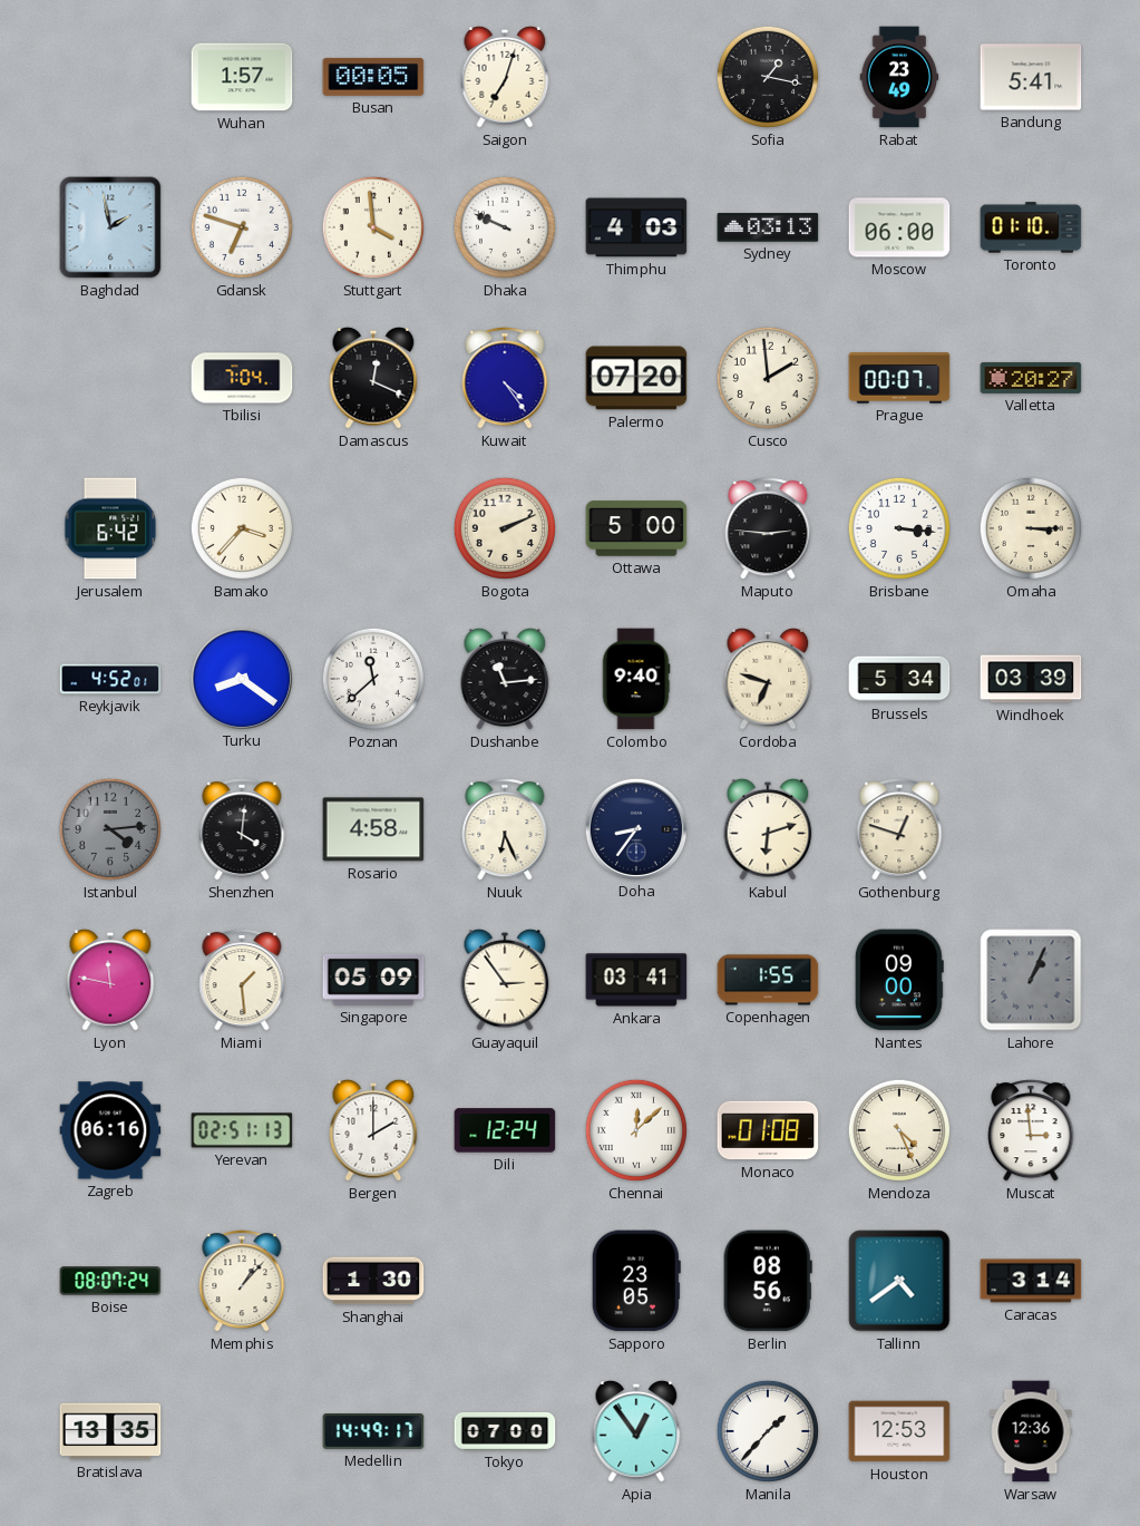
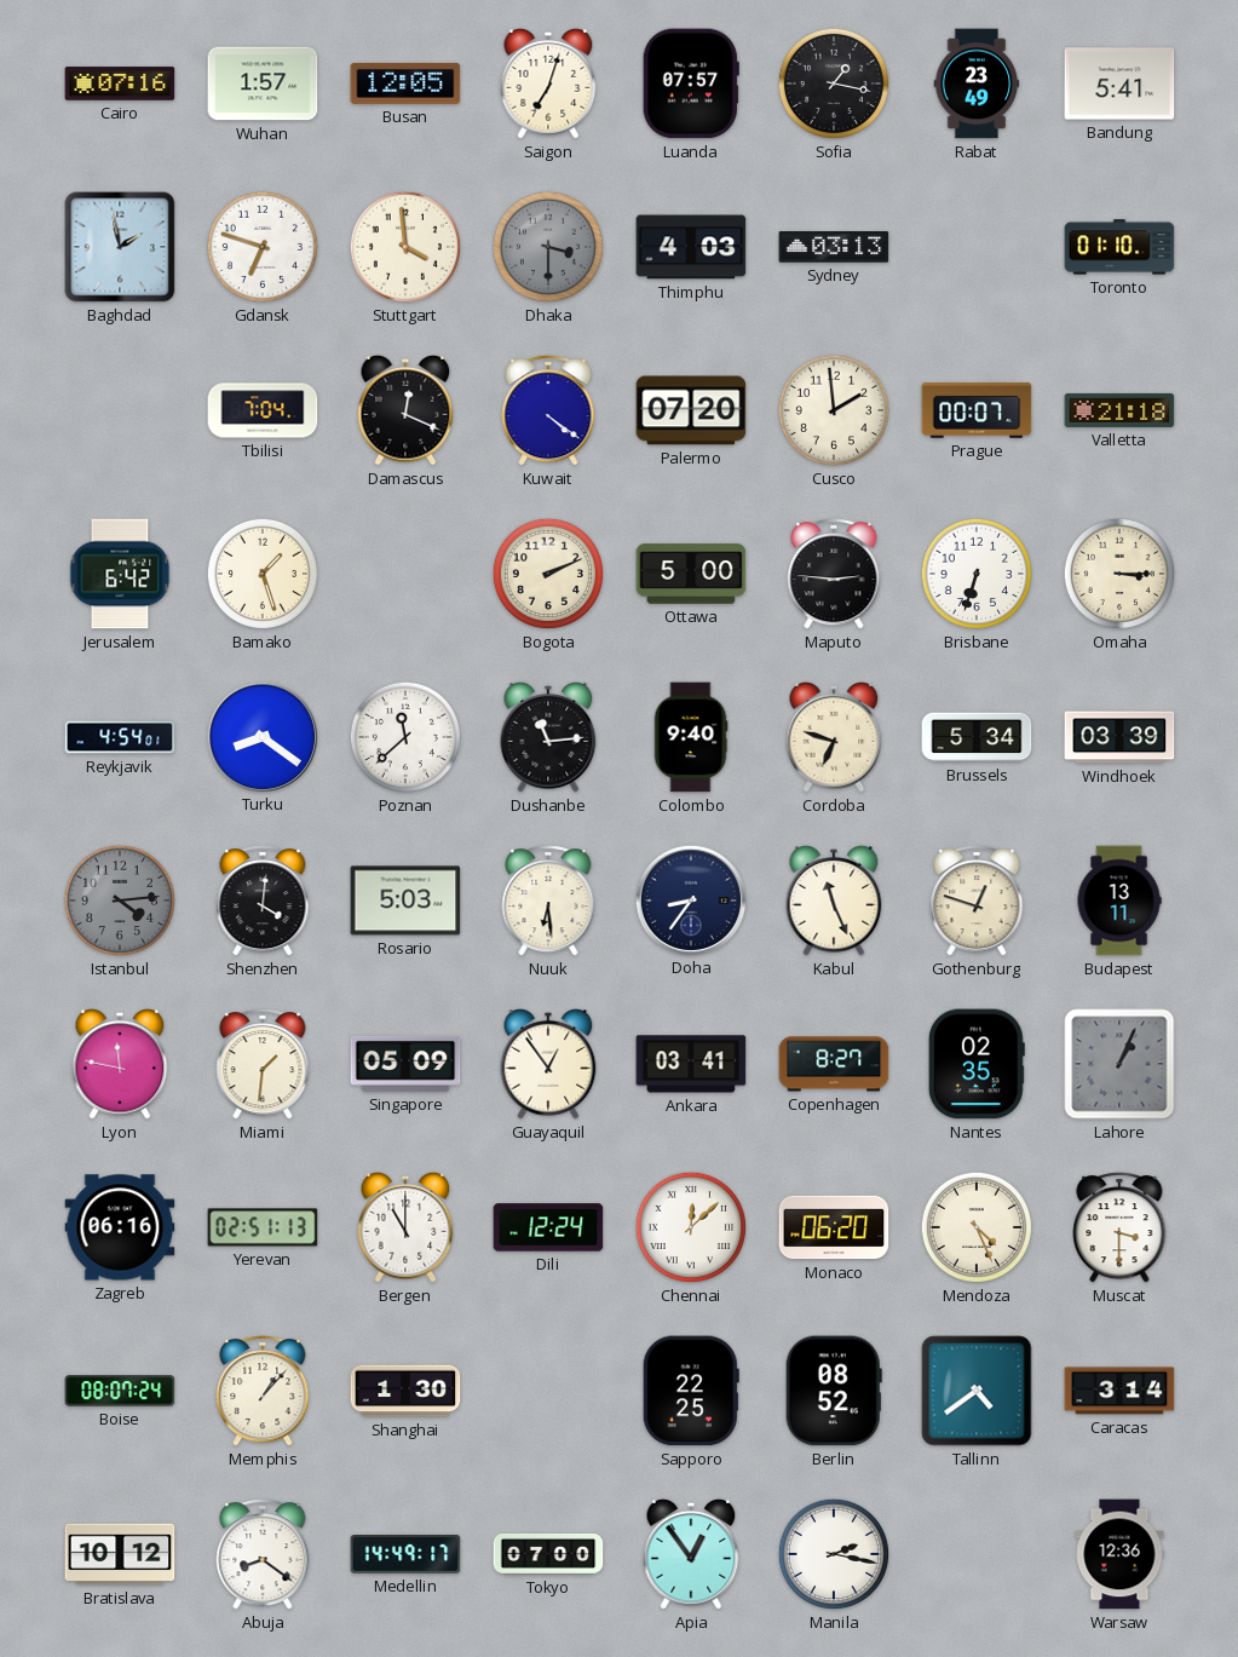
Cairo: none -> 07:16 (120, 84)
Busan: 00:05 -> 12:05 (405, 84)
Luanda: none -> 07:57 (691, 84)
Dhaka: 9:49 -> 3:30 (548, 247)
Dhaka dial: white -> grey (548, 247)
Moscow: 06:00 -> none (899, 227)
Kuwait: 4:24 -> 4:21 (548, 410)
Valletta: 20:27 -> 21:18 (1119, 410)
Bamako: 3:37 -> 1:27 (263, 574)
Brisbane: 3:16 -> 6:33 (977, 574)
Reykjavik: 4:52 -> 4:54 (120, 737)
Rosario: 4:58 -> 5:03 (405, 901)
Nuuk: 6:26 -> 6:29 (548, 901)
Kabul: 6:12 -> 11:26 (834, 901)
Budapest: none -> 13:11 (1119, 901)
Miami: 1:29 -> 1:31 (263, 1064)
Guayaquil: 2:54 -> 12:54 (548, 1064)
Copenhagen: 1:55 -> 8:27 (834, 1064)
Nantes: 09:00 -> 02:35 (977, 1064)
Bergen: 2:00 -> 11:00 (405, 1227)
Monaco: 01:08 -> 06:20 (834, 1227)
Muscat: 2:59 -> 3:30 (1119, 1227)
Sapporo: 23:05 -> 22:25 (691, 1391)
Berlin: 08:56 -> 08:52 (834, 1391)
Bratislava: 13:35 -> 10:12 (120, 1554)
Abuja: none -> 8:21 (263, 1554)
Manila: 1:37 -> 2:17 (834, 1554)
Houston: 12:53 -> none (899, 1431)
